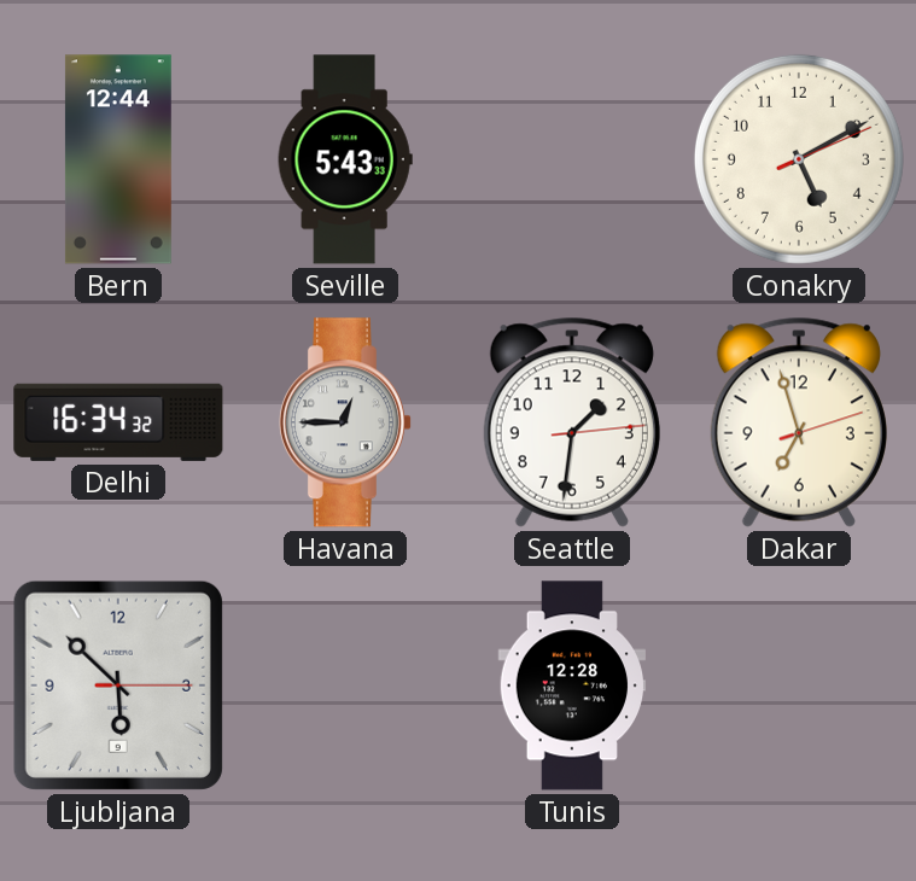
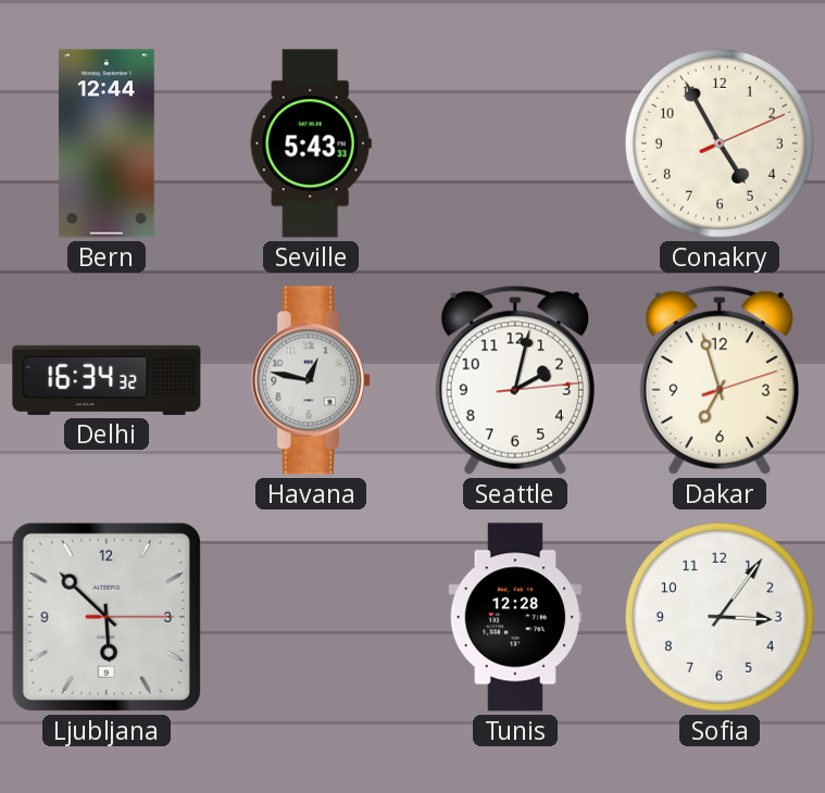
Conakry: 5:10 -> 4:55 (720, 143)
Havana: 12:45 -> 12:47 (310, 380)
Seattle: 1:31 -> 2:02 (515, 380)
Sofia: none -> 3:06 (720, 617)
